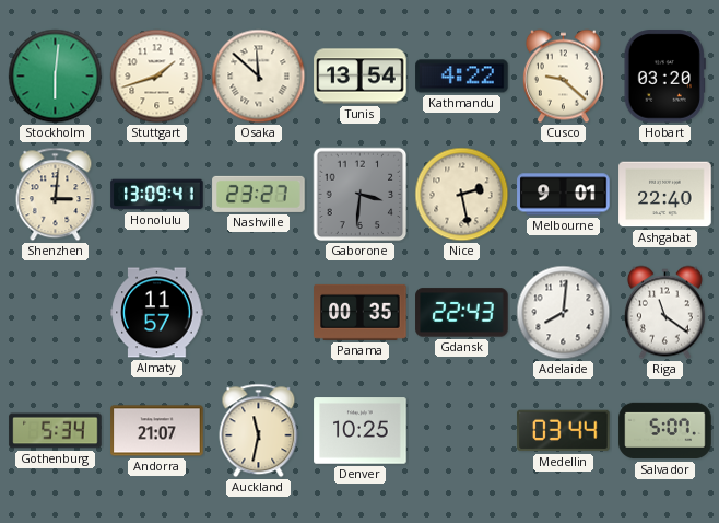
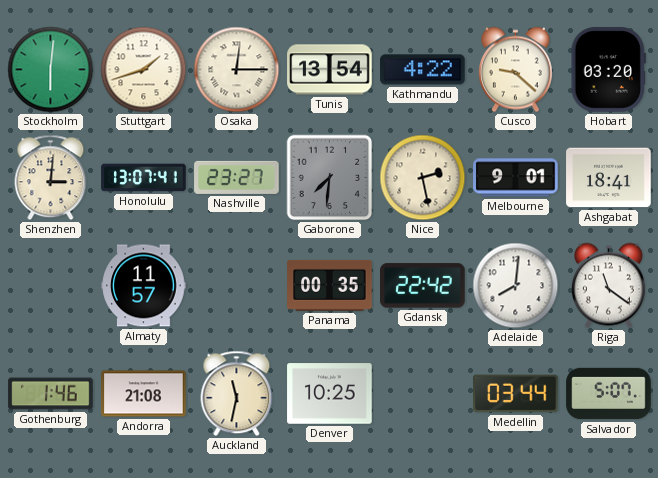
Osaka: 11:52 -> 12:15 (237, 70)
Honolulu: 13:09 -> 13:07 (144, 178)
Gaborone: 3:31 -> 7:31 (330, 178)
Ashgabat: 22:40 -> 18:41 (609, 178)
Gdansk: 22:43 -> 22:42 (423, 286)
Gothenburg: 5:34 -> 1:46 (51, 394)
Andorra: 21:07 -> 21:08 (144, 394)
